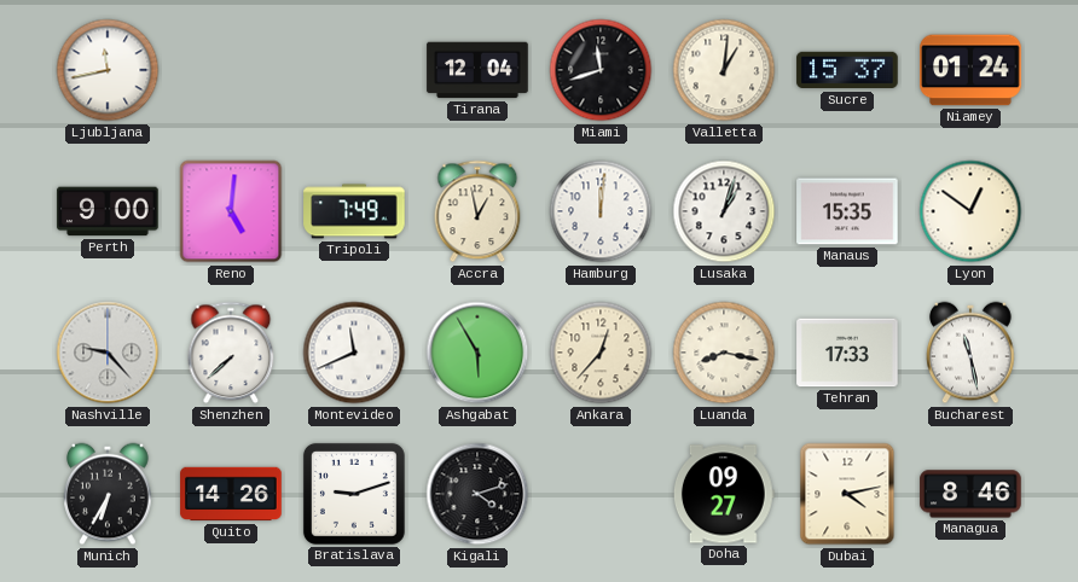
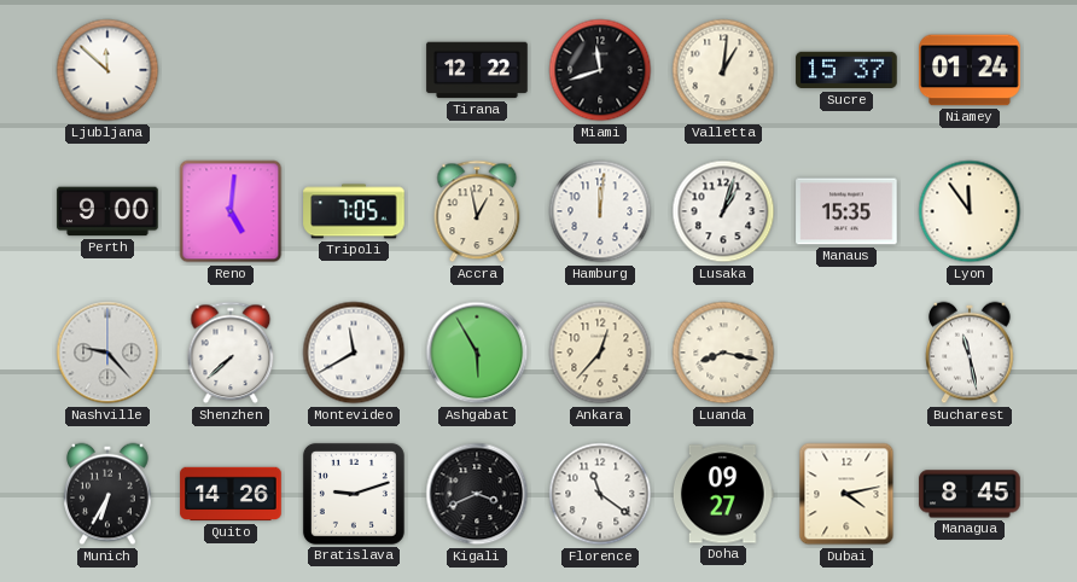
Ljubljana: 11:43 -> 11:52 (107, 70)
Tirana: 12:04 -> 12:22 (477, 70)
Tripoli: 7:49 -> 7:05 (354, 211)
Lyon: 12:51 -> 11:54 (970, 211)
Montevideo: 11:41 -> 11:40 (354, 353)
Tehran: 17:33 -> none (847, 353)
Kigali: 4:12 -> 3:41 (477, 494)
Florence: none -> 11:21 (600, 494)
Managua: 8:46 -> 8:45 (970, 494)
